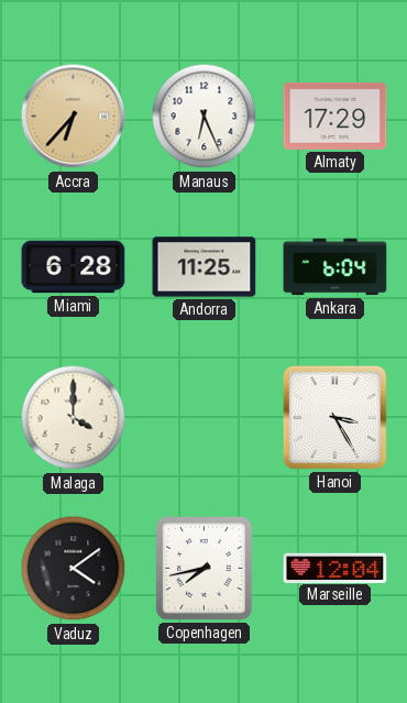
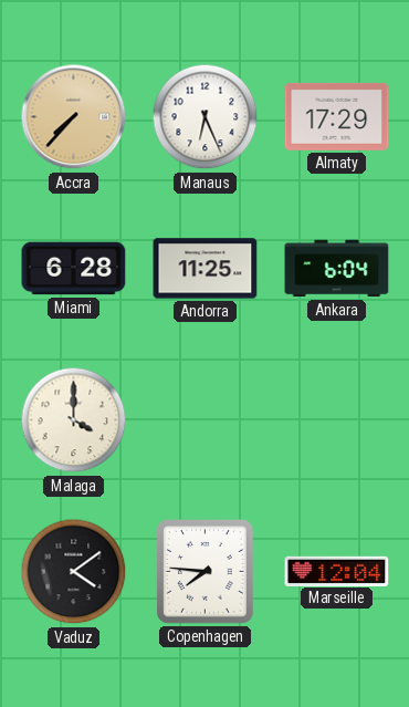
Accra: 6:37 -> 7:37 (74, 117)
Hanoi: 3:25 -> none (334, 417)
Copenhagen: 7:43 -> 7:46 (206, 572)
